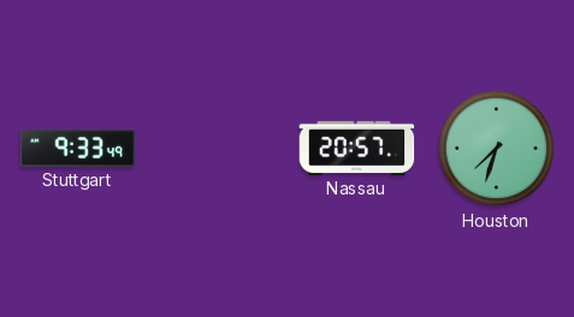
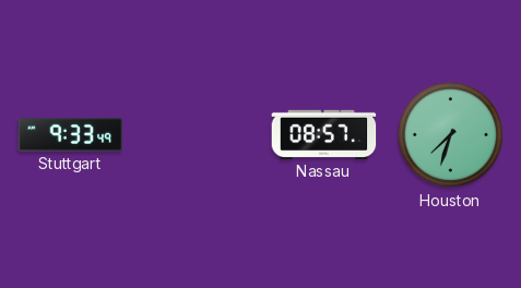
Nassau: 20:57 -> 08:57 (324, 134)
